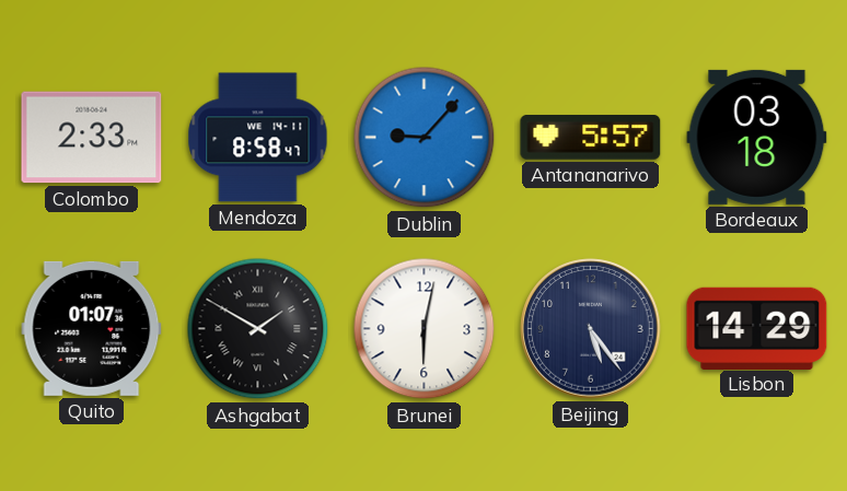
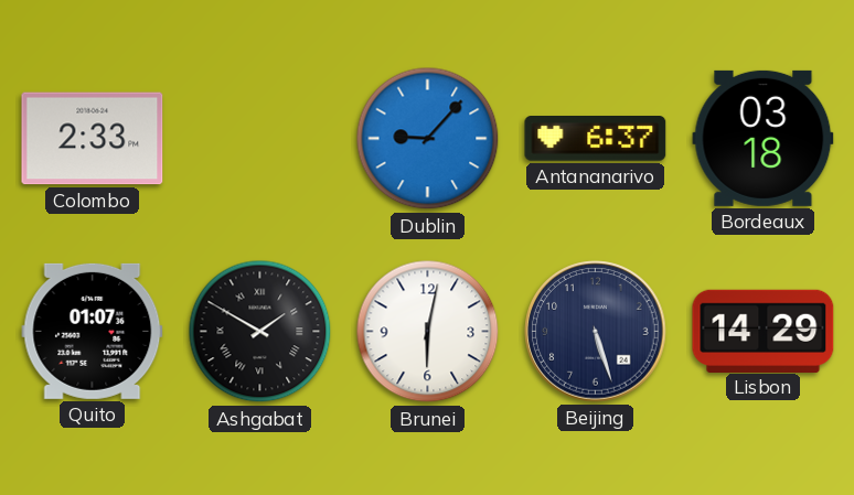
Mendoza: 8:58 -> none (258, 138)
Antananarivo: 5:57 -> 6:37 (596, 139)
Beijing: 5:24 -> 5:27 (596, 332)
